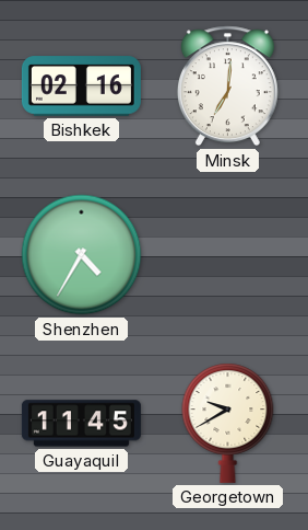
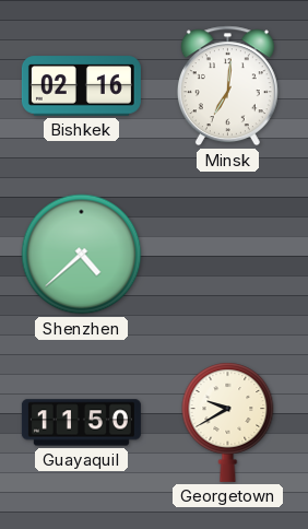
Shenzhen: 4:35 -> 4:38 (82, 255)
Guayaquil: 11:45 -> 11:50 (81, 423)
